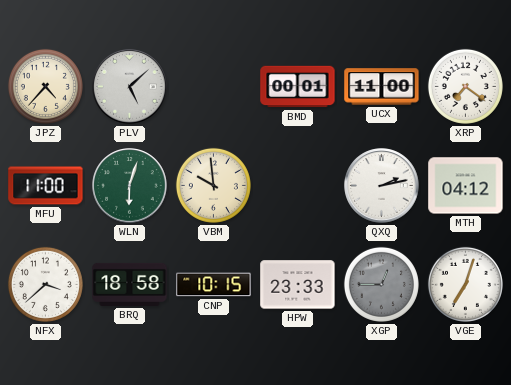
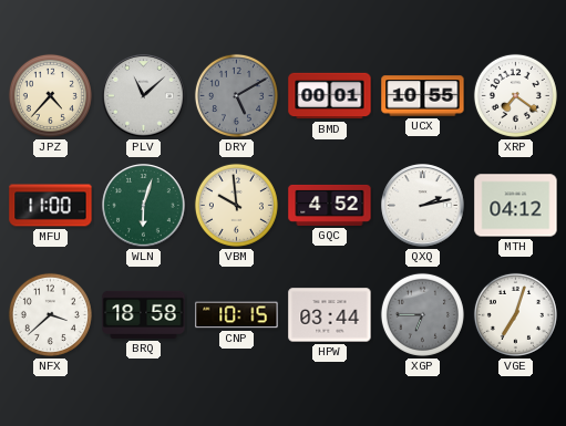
PLV: 5:08 -> 11:08 (144, 96)
DRY: none -> 5:10 (236, 95)
UCX: 11:00 -> 10:55 (423, 96)
GQC: none -> 4:52 (330, 205)
HPW: 23:33 -> 03:44 (330, 315)
XGP: 12:45 -> 6:45 (422, 314)
